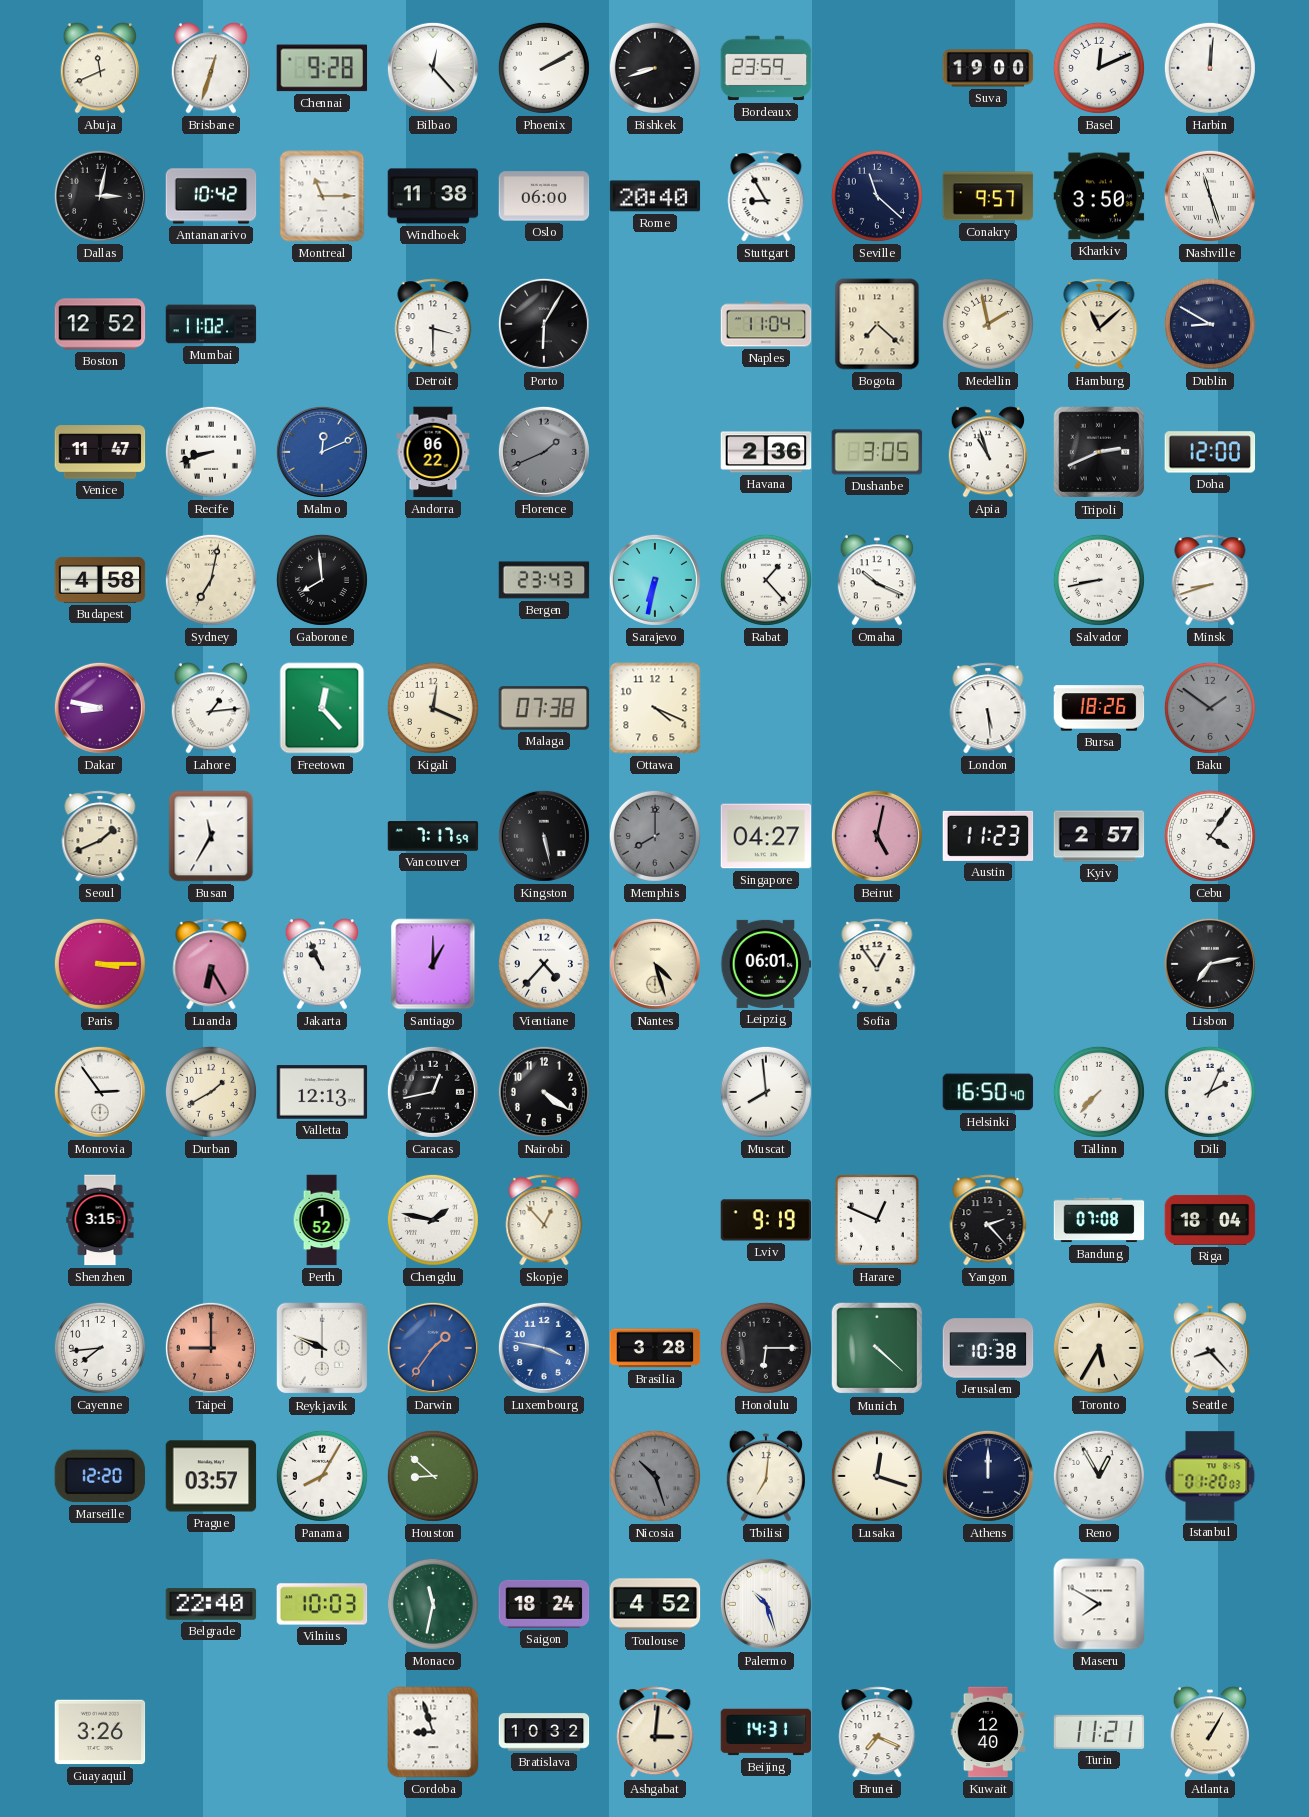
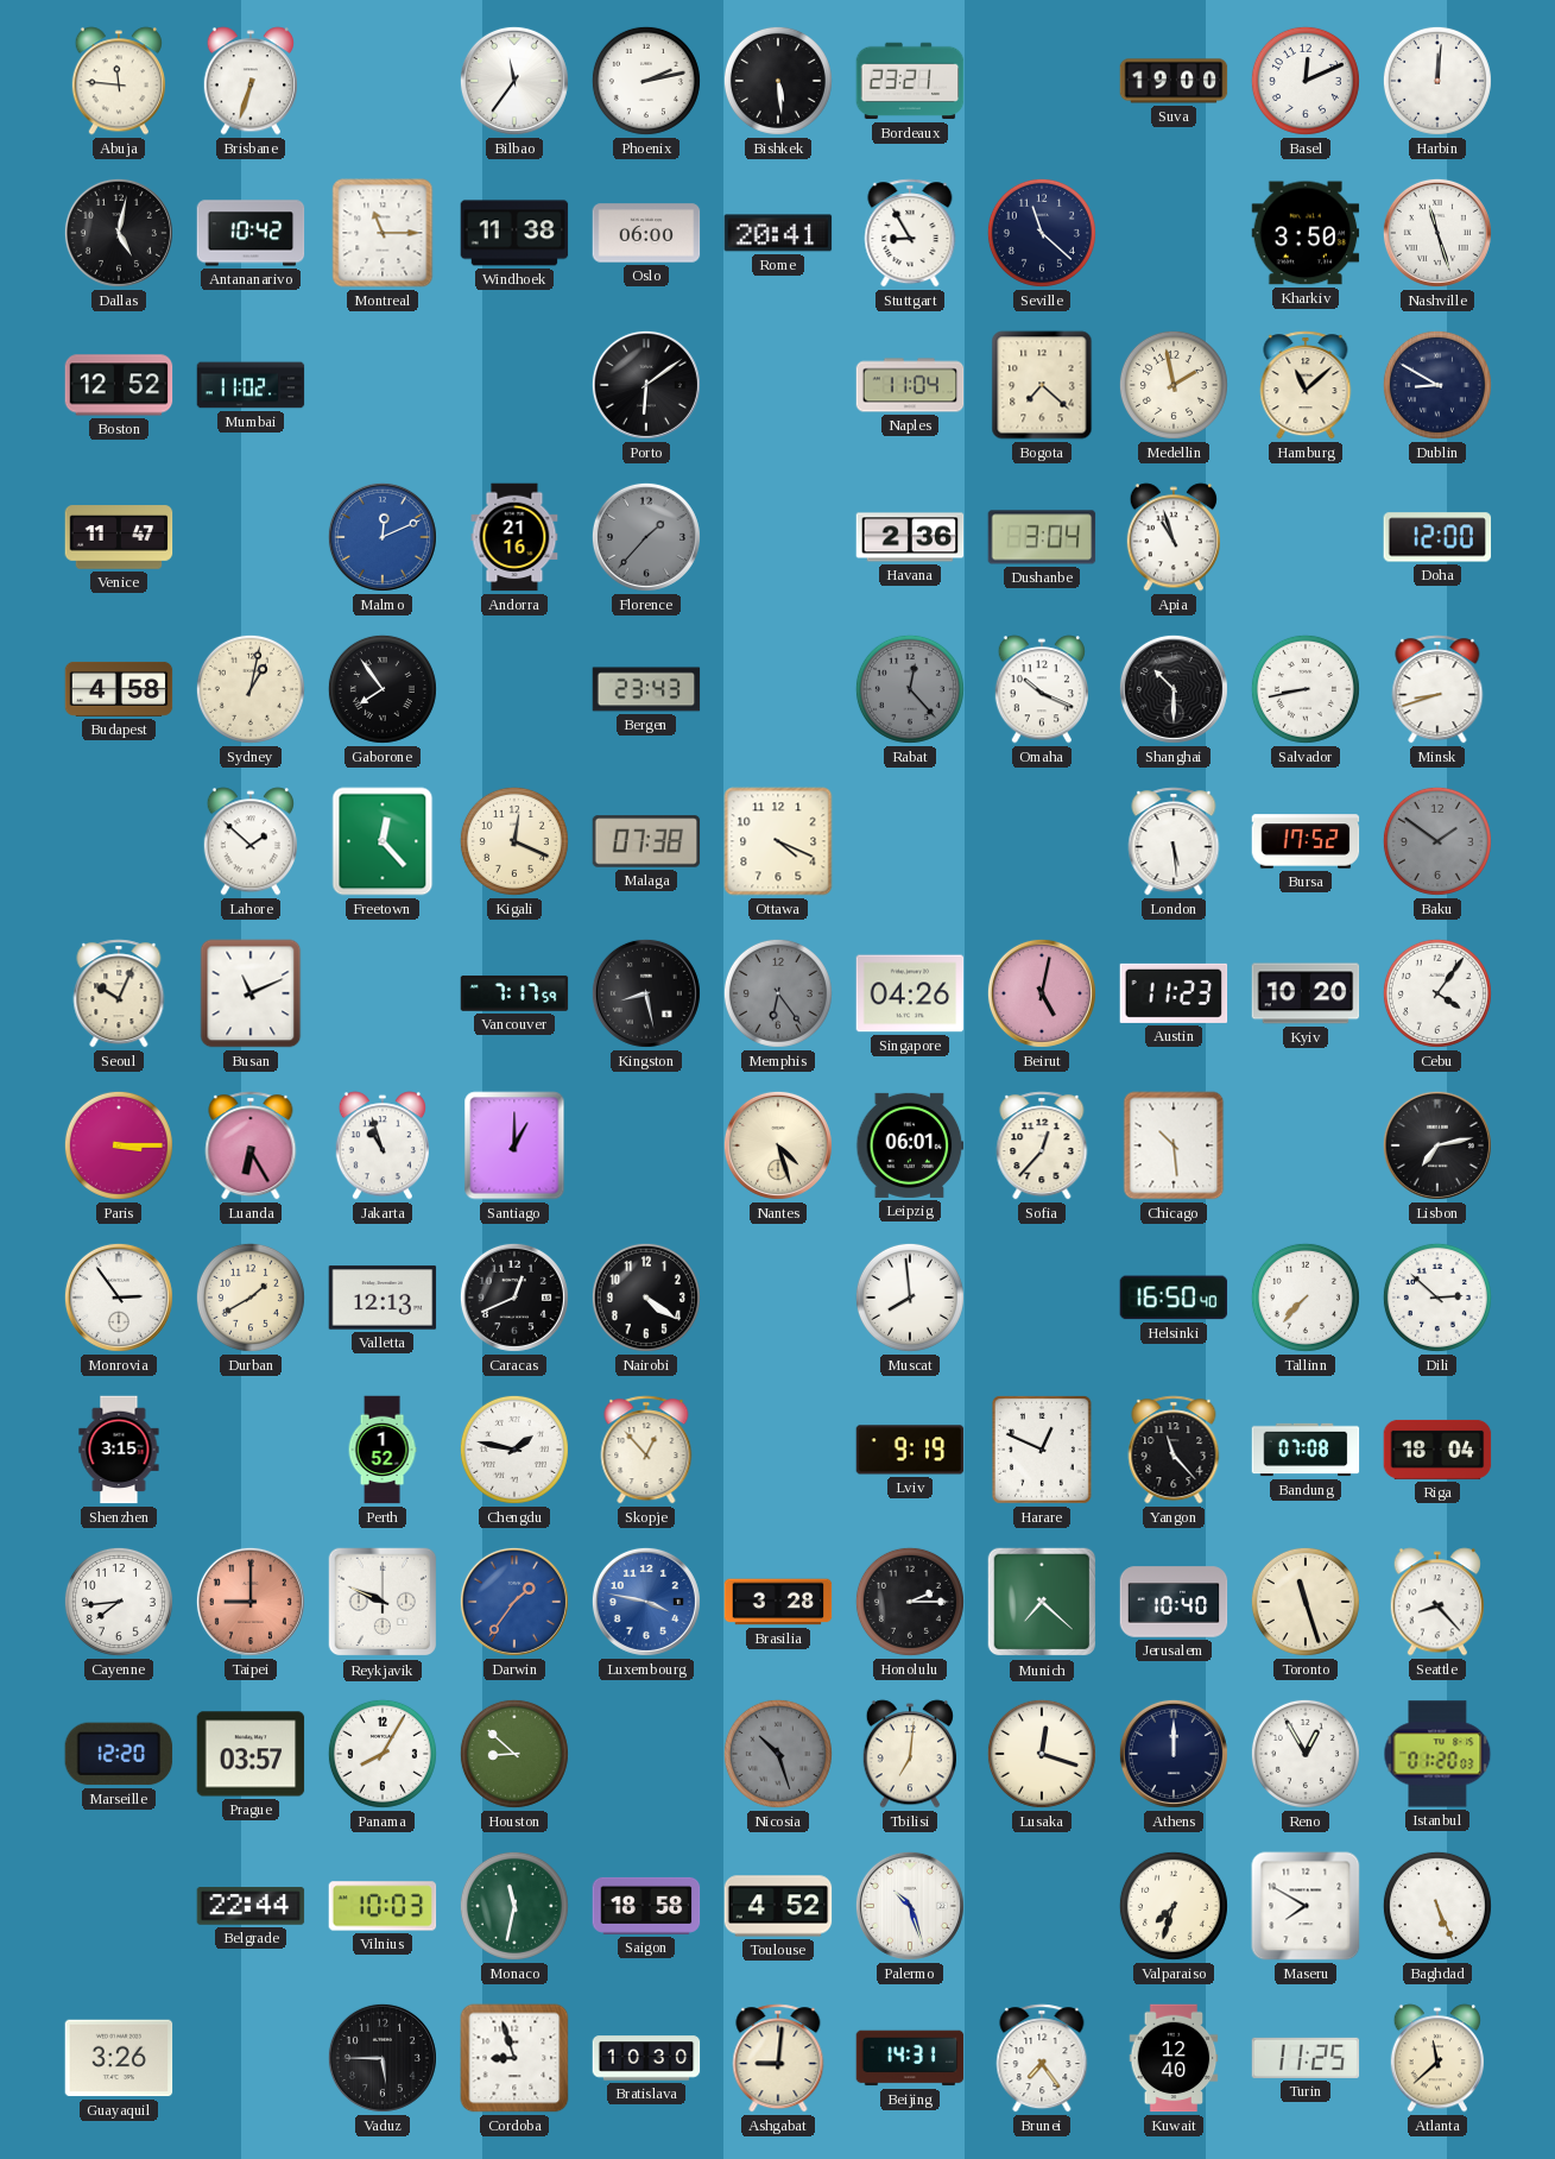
Abuja: 11:41 -> 11:46 (118, 81)
Brisbane: 12:33 -> 6:33 (249, 81)
Chennai: 9:28 -> none (322, 68)
Bilbao: 12:23 -> 11:36 (514, 81)
Phoenix: 2:10 -> 2:13 (646, 81)
Bishkek: 8:42 -> 5:29 (778, 81)
Bordeaux: 23:59 -> 23:21 (910, 81)
Dallas: 3:02 -> 5:02 (119, 233)
Rome: 20:40 -> 20:41 (778, 233)
Conakry: 9:57 -> none (988, 196)
Detroit: 3:30 -> none (433, 324)
Porto: 6:05 -> 6:09 (646, 385)
Recife: 8:42 -> none (211, 452)
Andorra: 06:22 -> 21:16 (514, 537)
Florence: 1:41 -> 1:37 (646, 537)
Dushanbe: 3:05 -> 3:04 (1042, 537)
Tripoli: 2:41 -> none (1099, 452)
Sydney: 7:02 -> 1:02 (251, 689)
Gaborone: 7:59 -> 7:54 (383, 689)
Sarajevo: 6:32 -> none (655, 580)
Rabat: 1:23 -> 12:23 (910, 689)
Rabat dial: white -> grey (910, 689)
Shanghai: none -> 10:30 (1174, 689)
Dakar: 8:47 -> none (100, 708)
Lahore: 1:14 -> 1:52 (249, 841)
Bursa: 18:26 -> 17:52 (1306, 841)
Seoul: 1:41 -> 10:04 (119, 993)
Busan: 11:35 -> 11:11 (251, 993)
Kingston: 5:28 -> 8:28 (646, 993)
Memphis: 8:00 -> 6:24 (778, 993)
Singapore: 04:27 -> 04:26 (910, 993)
Kyiv: 2:57 -> 10:20 (1306, 993)
Jakarta: 10:56 -> 10:57 (381, 1145)
Vientiane: 4:37 -> none (544, 964)
Sofia: 12:54 -> 12:37 (1042, 1145)
Chicago: none -> 10:29 (1174, 1145)
Caracas: 12:43 -> 12:41 (514, 1298)
Dili: 2:04 -> 2:52 (1437, 1298)
Yangon: 2:23 -> 11:23 (1174, 1450)
Honolulu: 6:15 -> 2:15 (910, 1602)
Munich: 4:22 -> 7:22 (1042, 1602)
Jerusalem: 10:38 -> 10:40 (1174, 1602)
Toronto: 5:35 -> 11:27 (1306, 1602)
Belgrade: 22:40 -> 22:44 (251, 1906)
Saigon: 18:24 -> 18:58 (646, 1906)
Valparaiso: none -> 7:33 (1174, 1906)
Baghdad: none -> 5:26 (1437, 1906)
Vaduz: none -> 5:45 (383, 2058)
Bratislava: 10:32 -> 10:30 (646, 2058)
Ashgabat: 3:01 -> 9:01 (778, 2058)
Brunei: 7:19 -> 7:24 (1042, 2058)
Turin: 11:21 -> 11:25 (1306, 2058)
Atlanta: 1:05 -> 11:38 (1436, 2058)
